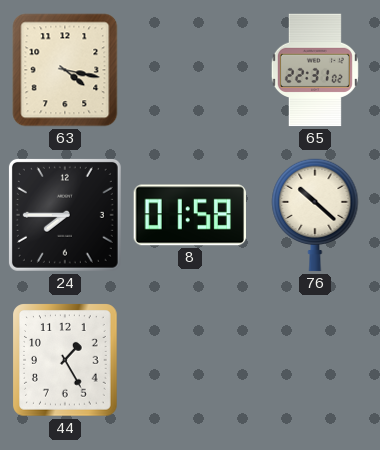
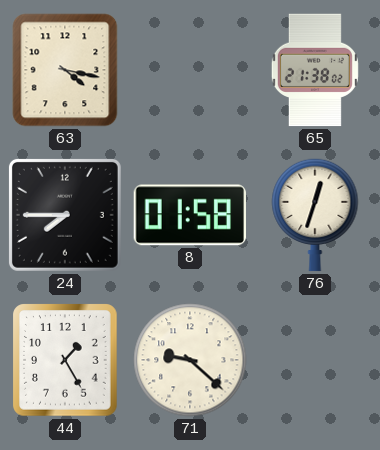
65: 22:31 -> 21:38 (315, 70)
76: 10:22 -> 12:33 (315, 215)
71: none -> 9:22 (190, 360)
